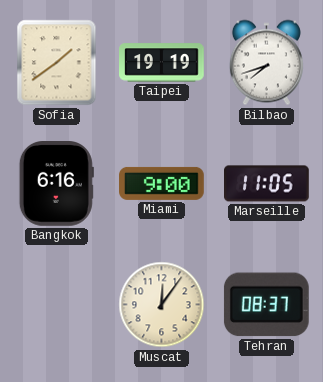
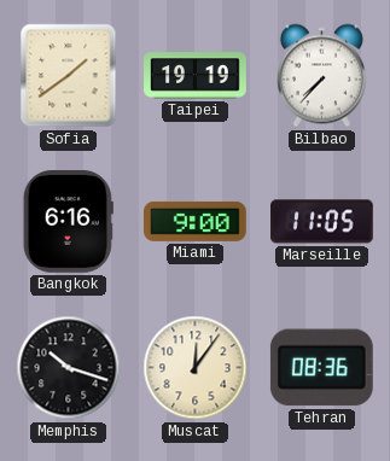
Bilbao: 7:42 -> 7:37 (321, 76)
Memphis: none -> 10:18 (69, 368)
Tehran: 08:37 -> 08:36 (321, 368)
